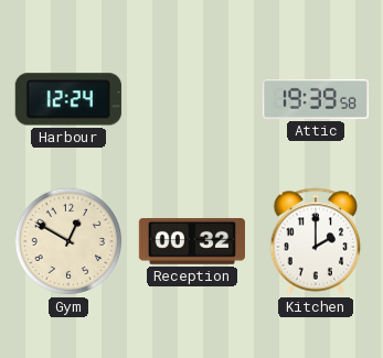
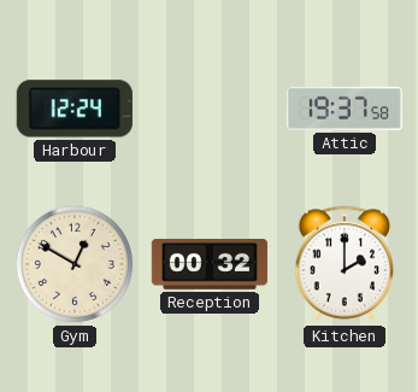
Attic: 19:39 -> 19:37 (345, 109)
